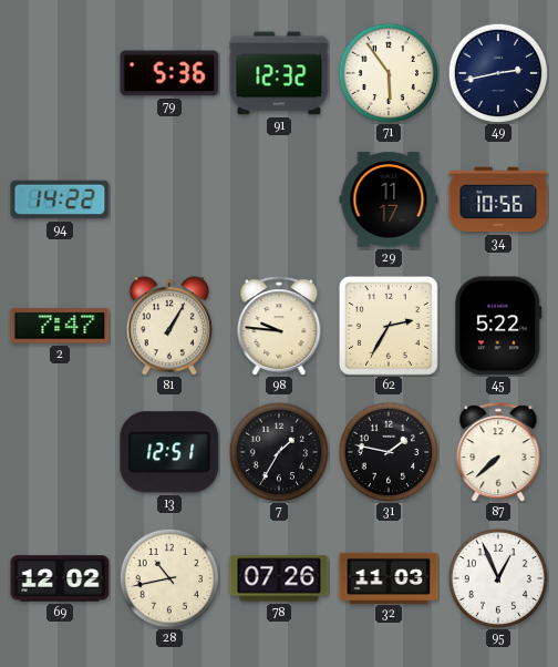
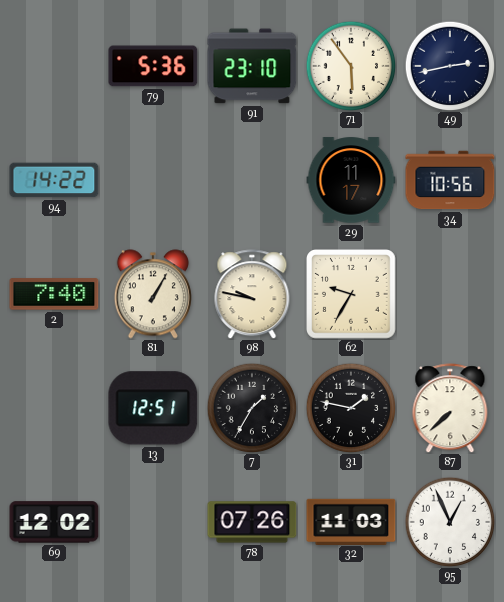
91: 12:32 -> 23:10 (252, 66)
2: 7:47 -> 7:40 (54, 294)
98: 9:46 -> 9:47 (252, 294)
62: 2:35 -> 9:35 (352, 295)
45: 5:22 -> none (498, 326)
28: 10:43 -> none (169, 578)
